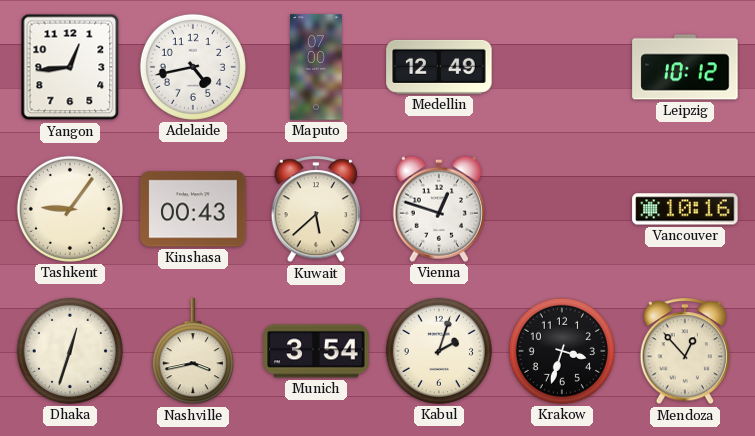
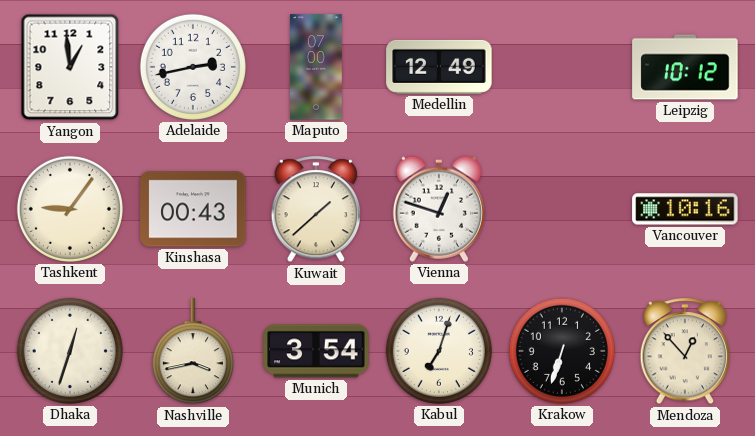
Yangon: 12:44 -> 12:59 (70, 67)
Adelaide: 4:43 -> 2:43 (193, 67)
Kuwait: 5:38 -> 1:38 (316, 210)
Kabul: 2:03 -> 7:03 (439, 351)
Krakow: 3:33 -> 6:33 (562, 351)
